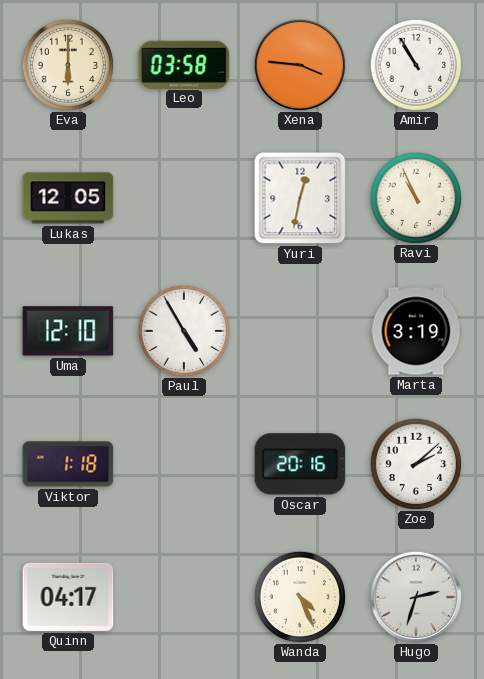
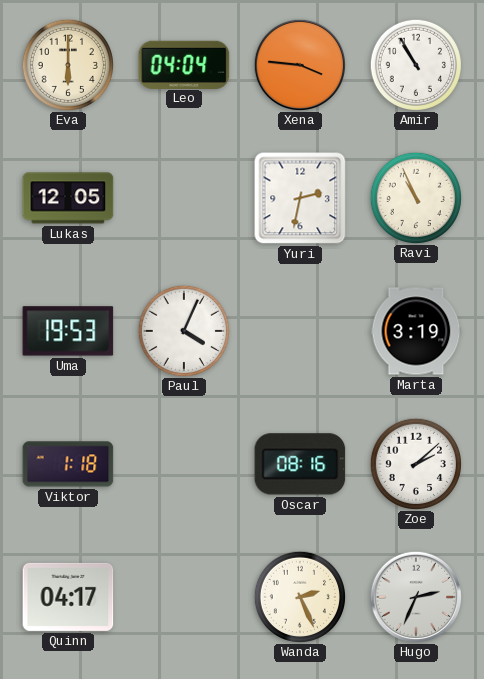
Leo: 03:58 -> 04:04 (184, 64)
Yuri: 12:32 -> 2:32 (300, 198)
Uma: 12:10 -> 19:53 (68, 331)
Paul: 4:55 -> 4:04 (183, 330)
Oscar: 20:16 -> 08:16 (300, 464)
Wanda: 4:26 -> 2:26 (299, 596)
Hugo: 2:33 -> 2:34 (415, 596)
